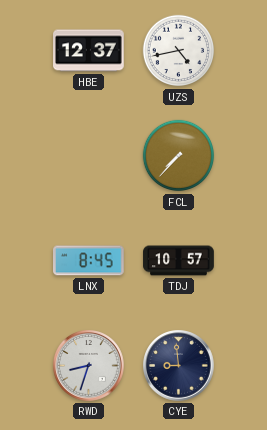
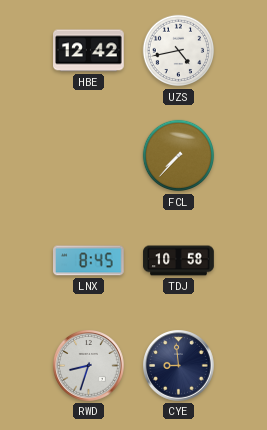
HBE: 12:37 -> 12:42 (89, 51)
TDJ: 10:57 -> 10:58 (179, 261)
